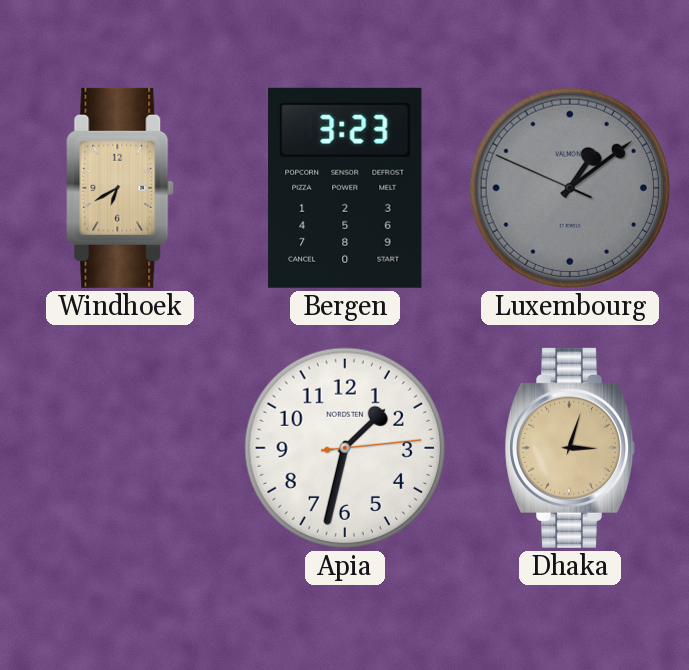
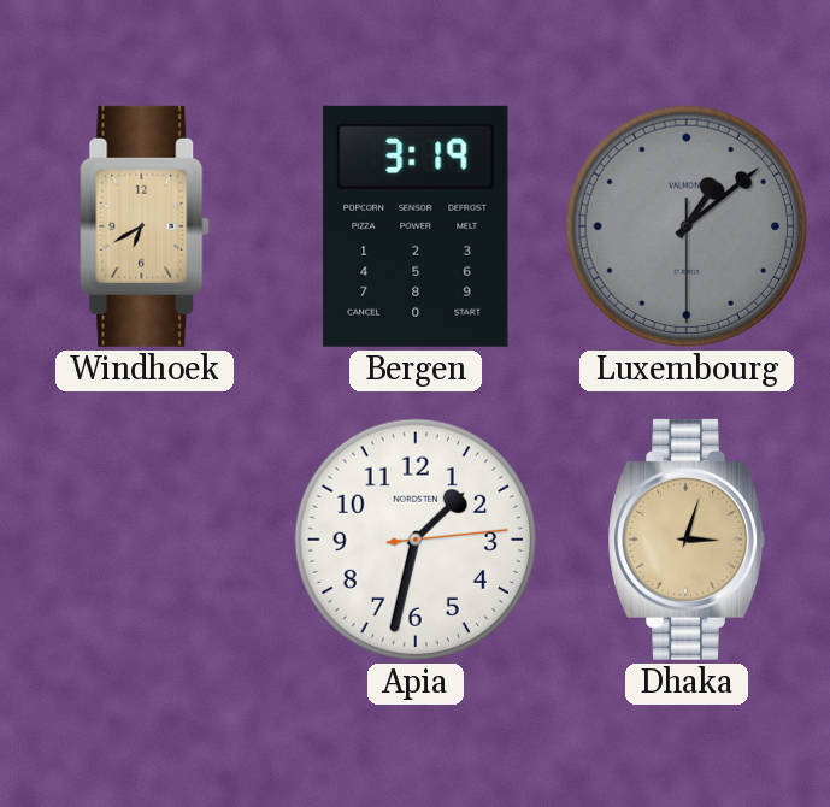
Bergen: 3:23 -> 3:19 (416, 226)
Luxembourg: 1:08:49 -> 1:08:30 (687, 226)
